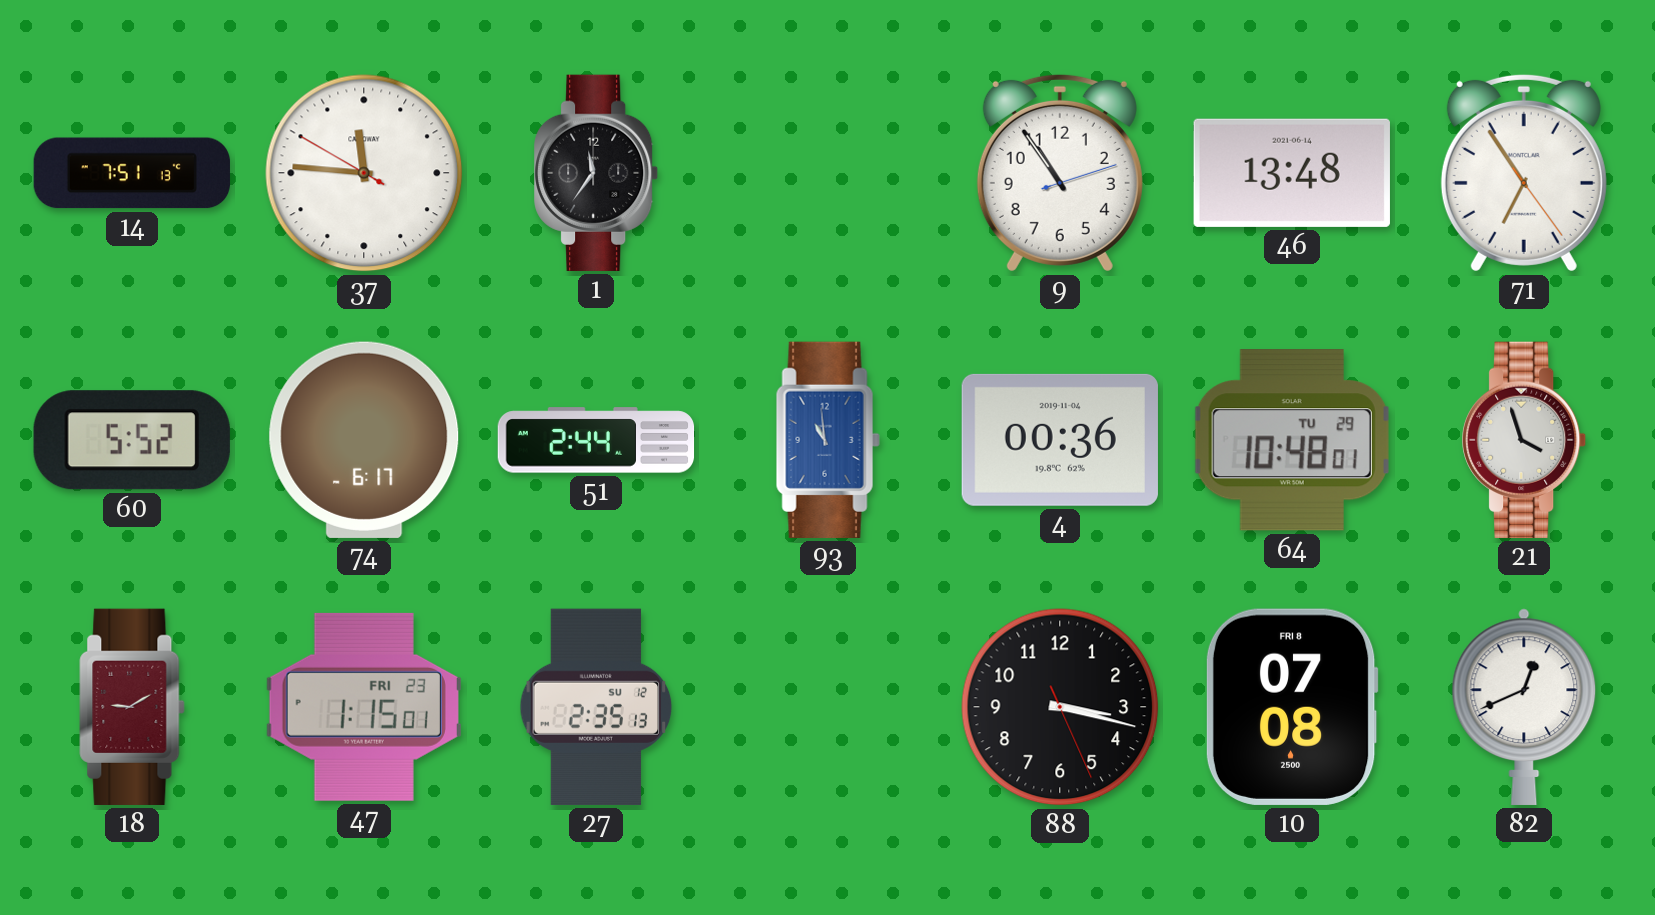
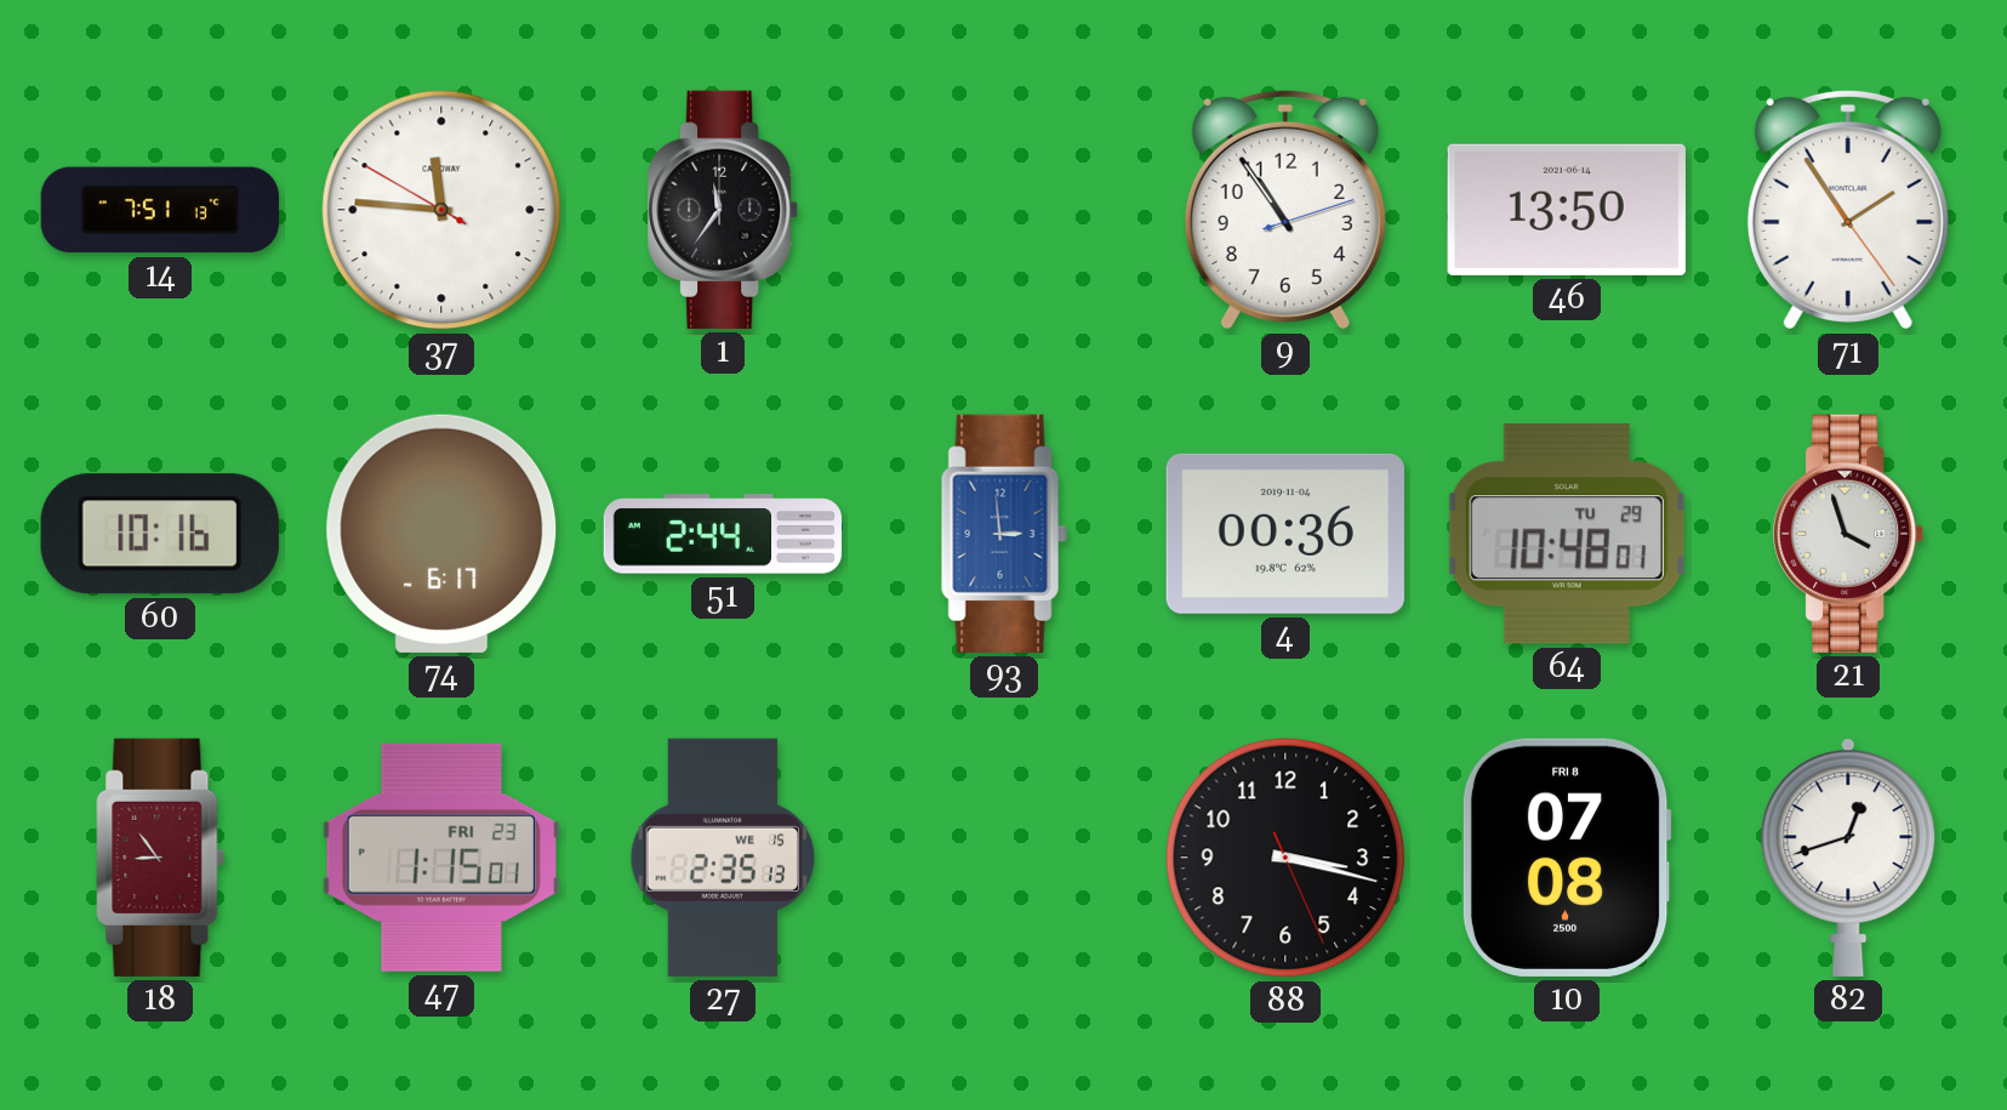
46: 13:48 -> 13:50 (1567, 210)
71: 6:54 -> 1:54 (1848, 210)
60: 5:52 -> 10:16 (160, 534)
93: 10:59 -> 2:59 (1004, 534)
18: 9:10 -> 8:54 (160, 858)
27 date: SU 12 -> WE 15 (723, 858)
82: 12:41 -> 12:42 (1848, 858)
